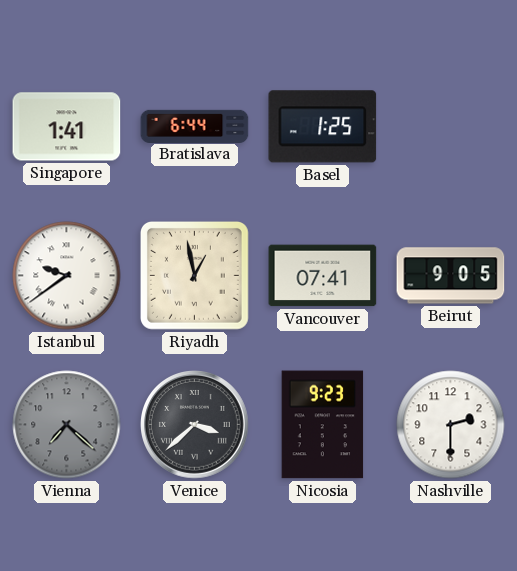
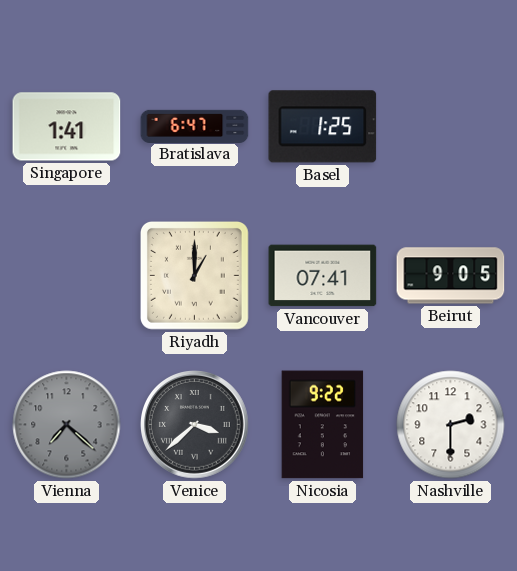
Bratislava: 6:44 -> 6:47 (195, 126)
Istanbul: 9:39 -> none (67, 276)
Riyadh: 12:58 -> 1:00 (194, 275)
Nicosia: 9:23 -> 9:22 (323, 425)
